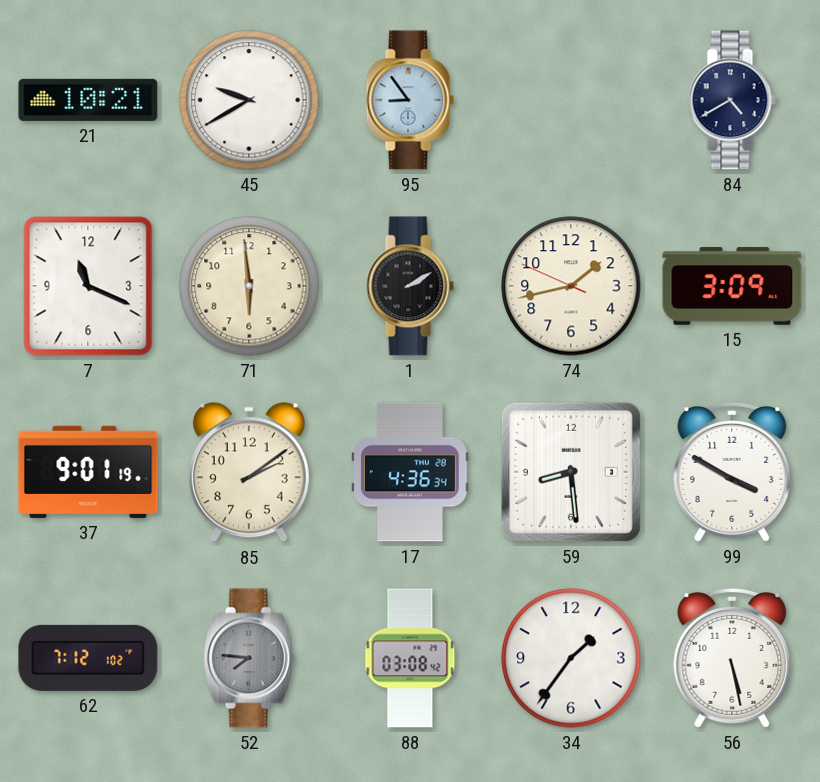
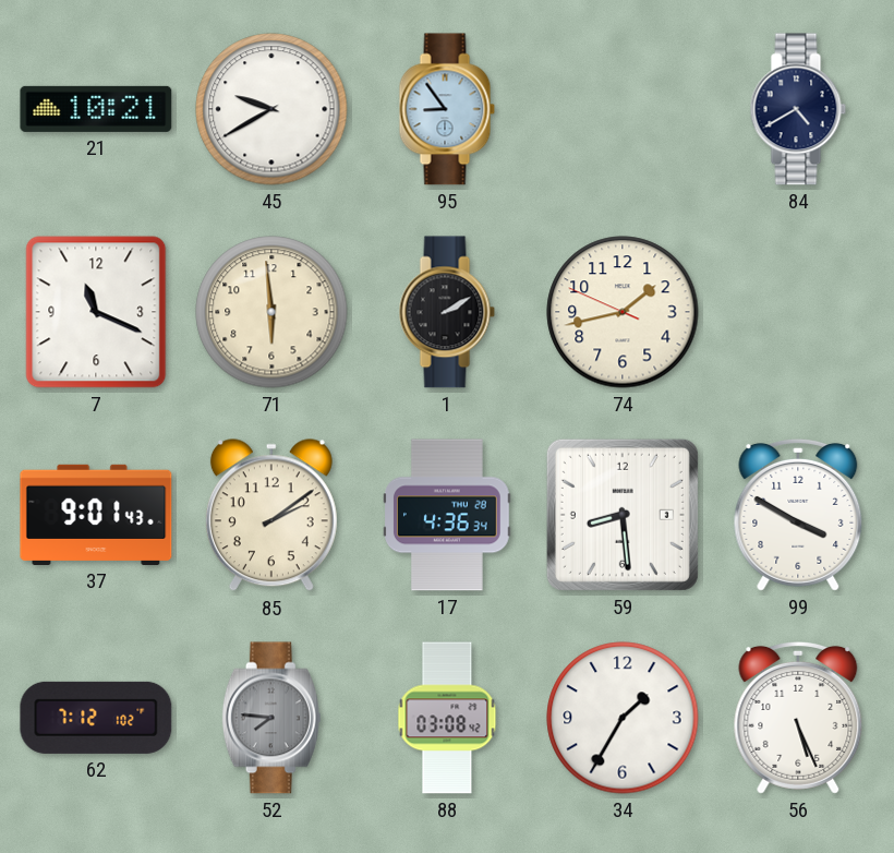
15: 3:09 -> none (732, 286)
37: 9:01:19 -> 9:01:43 (96, 515)
34: 1:36 -> 1:35 (623, 718)
56: 5:28 -> 5:26 (798, 718)
